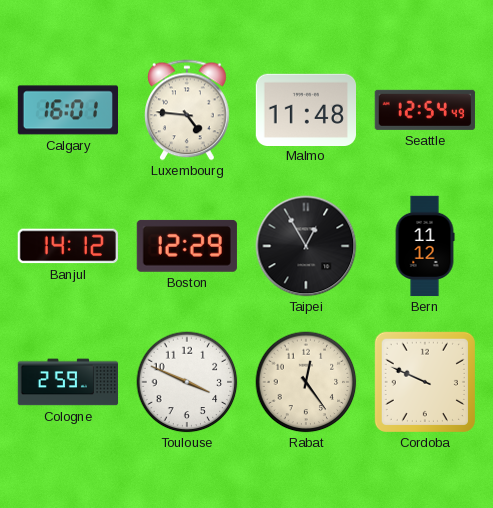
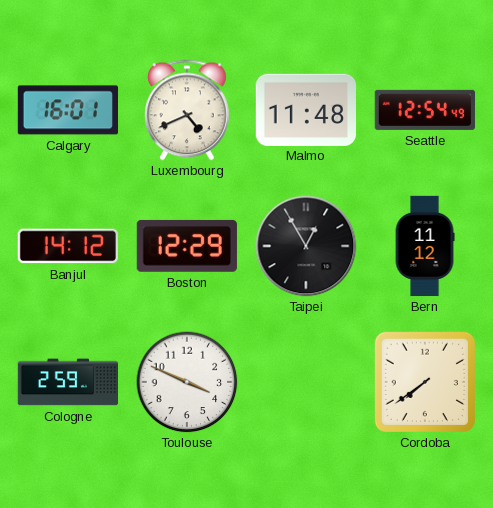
Luxembourg: 4:46 -> 4:41 (188, 110)
Rabat: 12:24 -> none (306, 382)
Cordoba: 9:49 -> 7:39 (425, 382)
